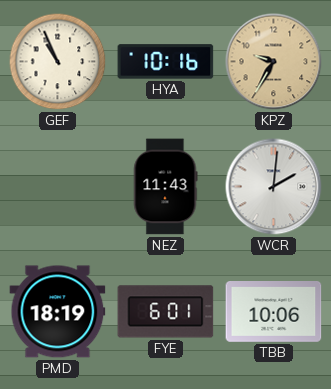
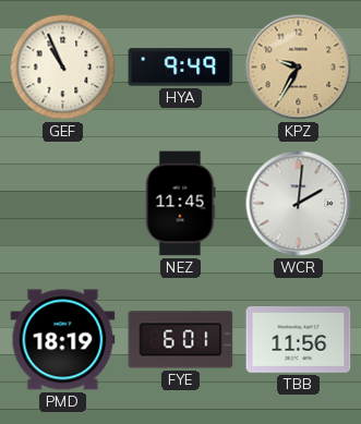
HYA: 10:16 -> 9:49 (181, 68)
NEZ: 11:43 -> 11:45 (180, 204)
TBB: 10:06 -> 11:56 (299, 340)
